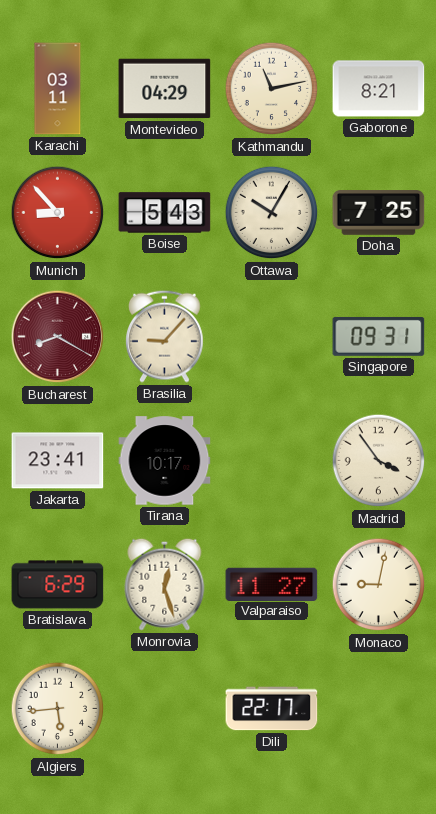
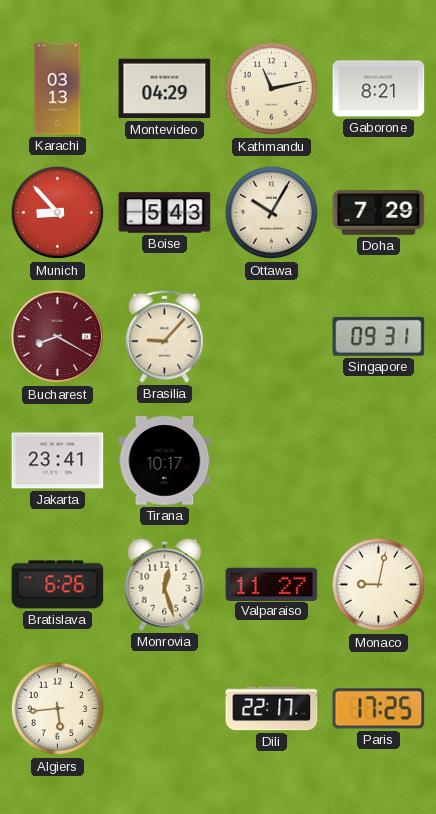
Karachi: 03:11 -> 03:13 (58, 89)
Doha: 7:25 -> 7:29 (379, 213)
Madrid: 3:54 -> none (379, 461)
Bratislava: 6:29 -> 6:26 (58, 585)
Paris: none -> 17:25 (379, 709)
